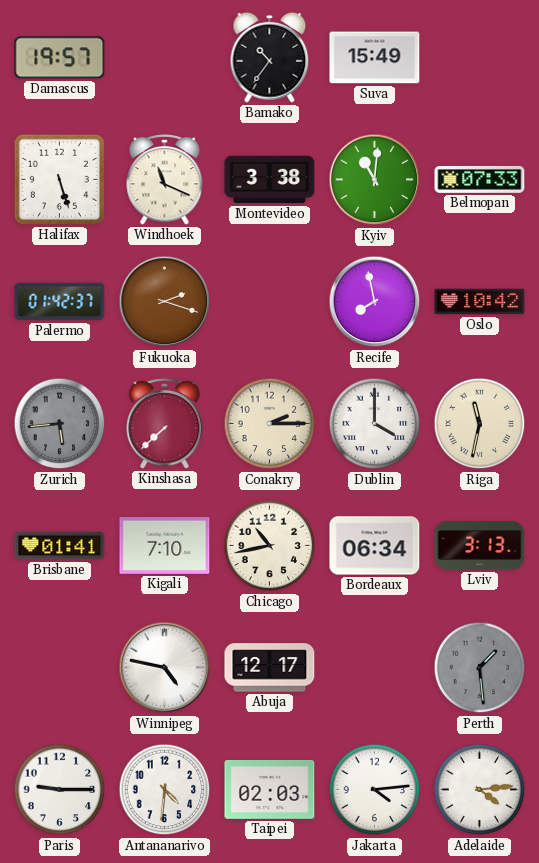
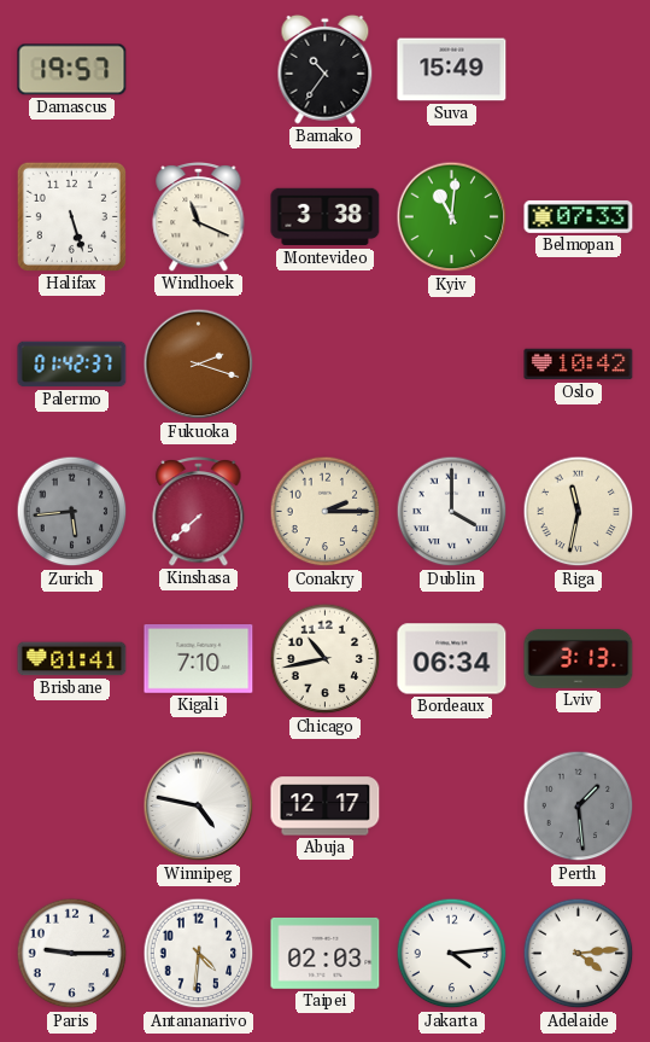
Recife: 7:58 -> none (375, 302)
